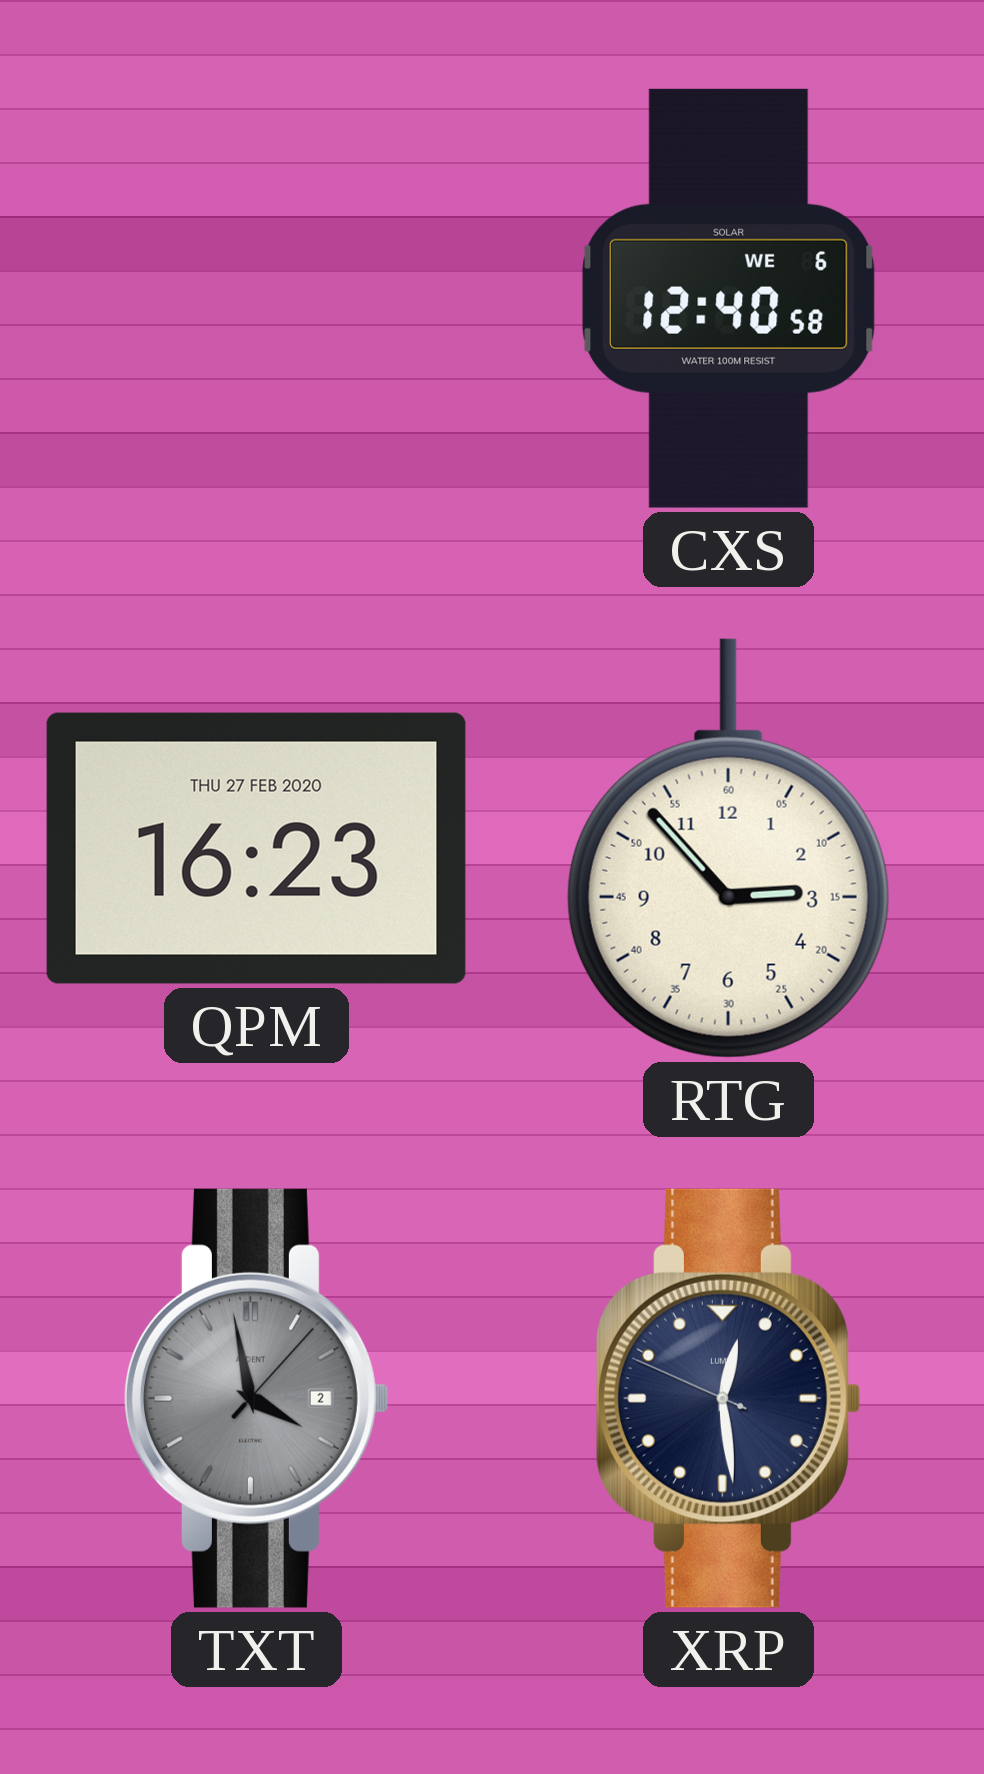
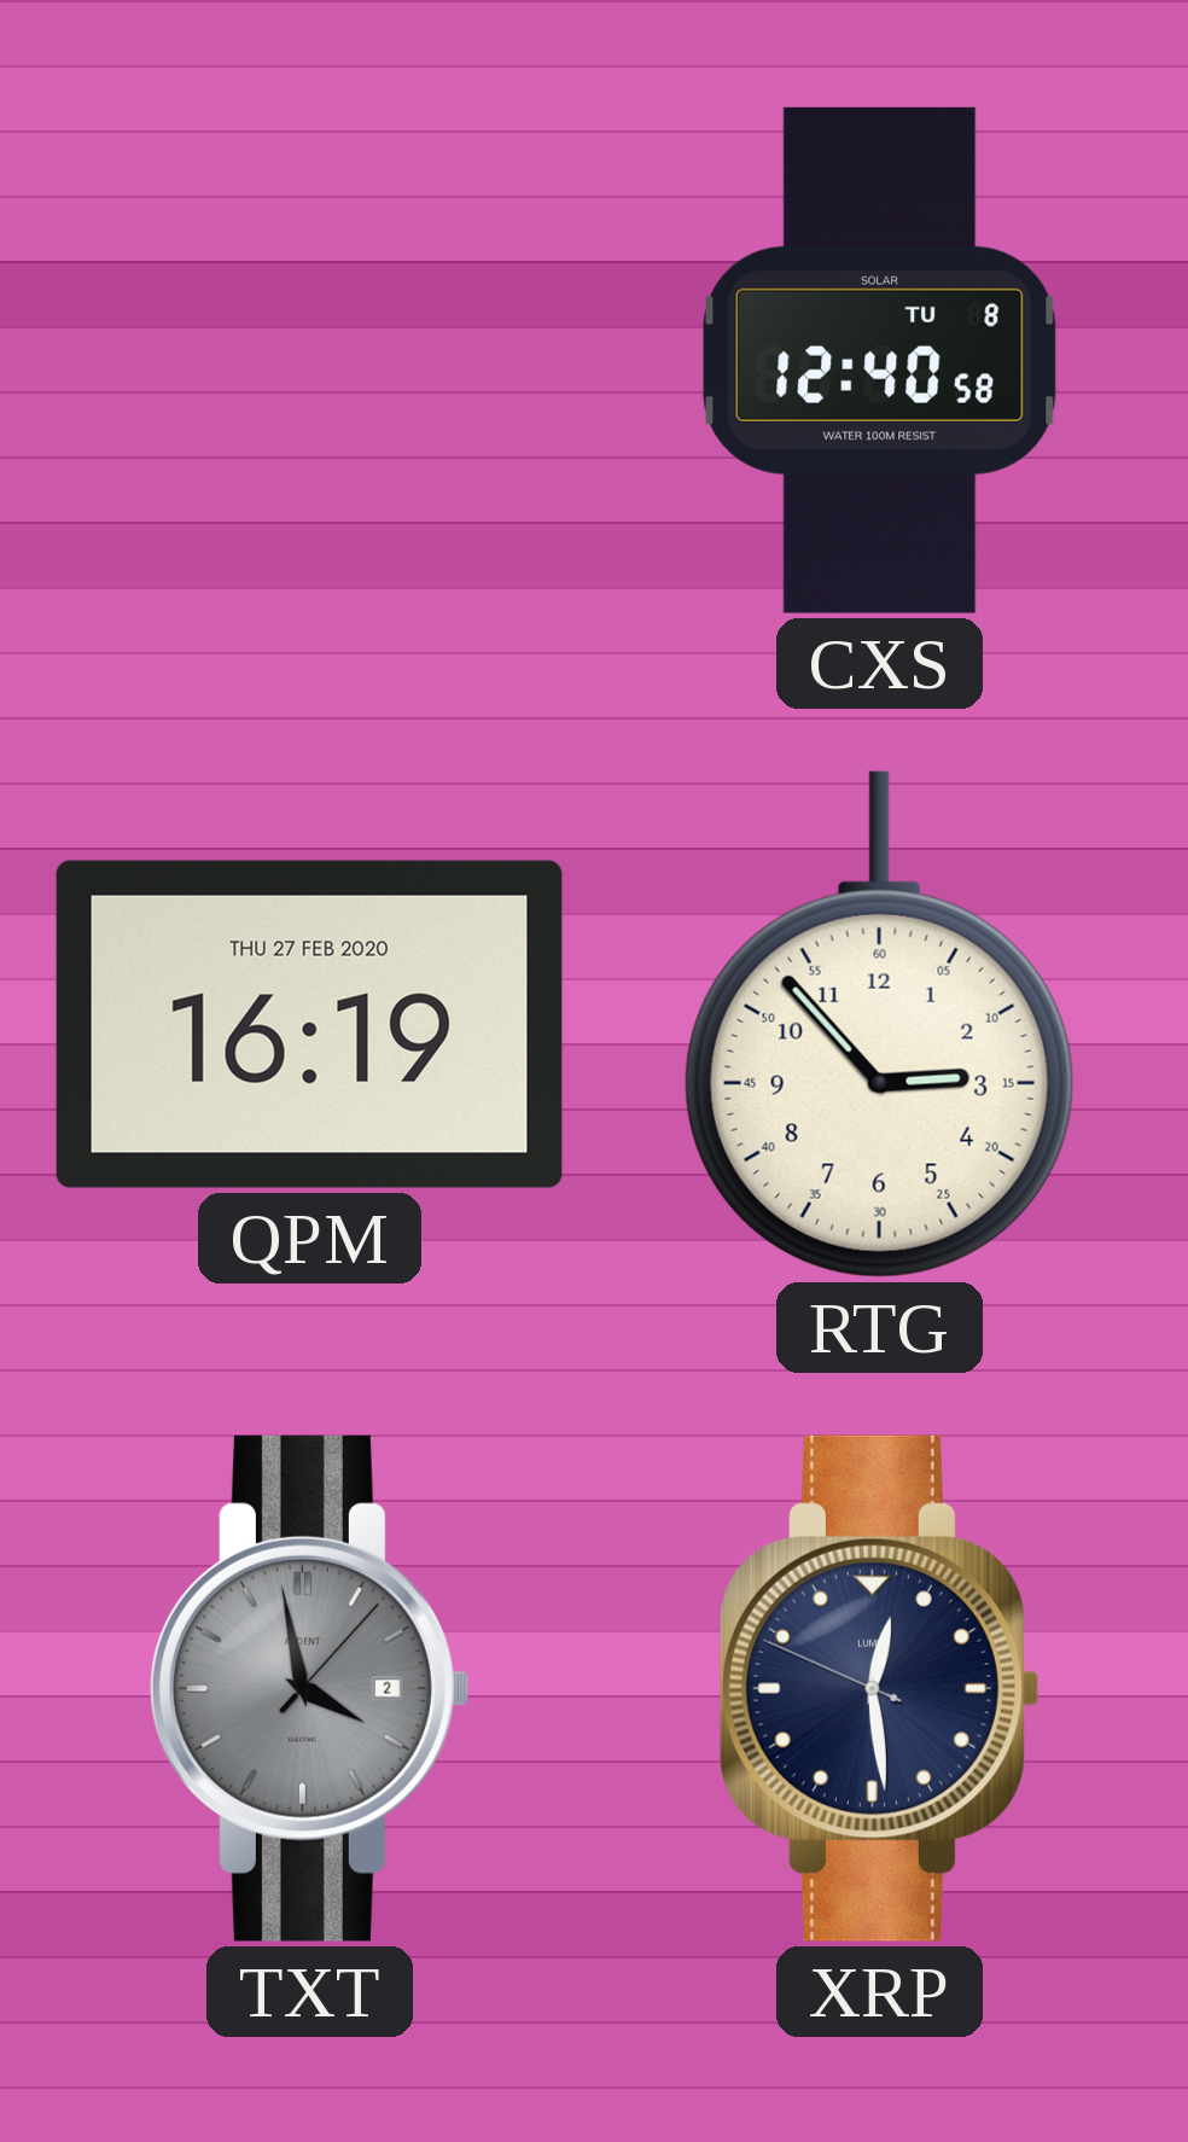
CXS date: WE 6 -> TU 8 (880, 360)
QPM: 16:23 -> 16:19 (309, 1024)
